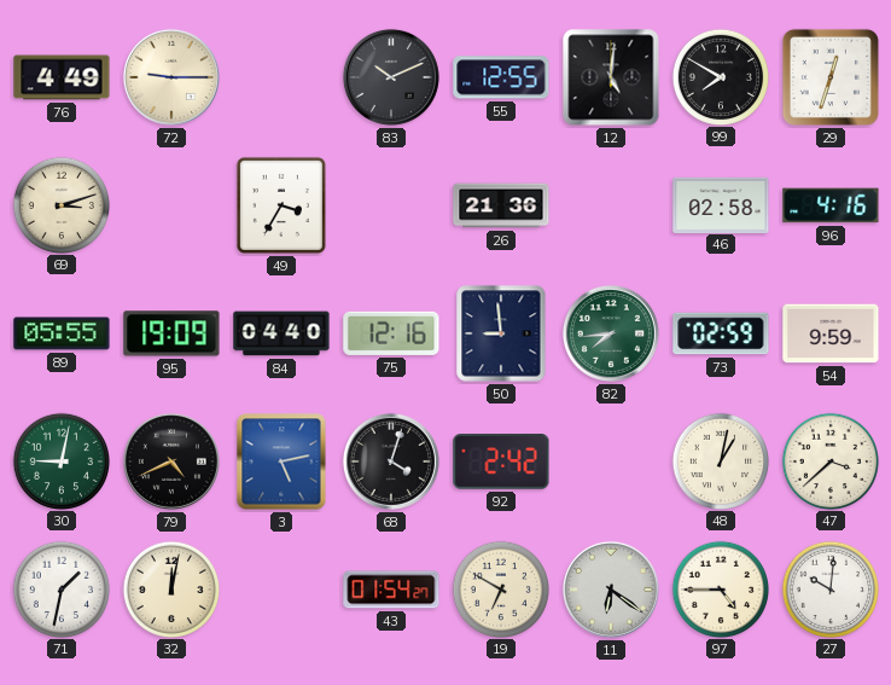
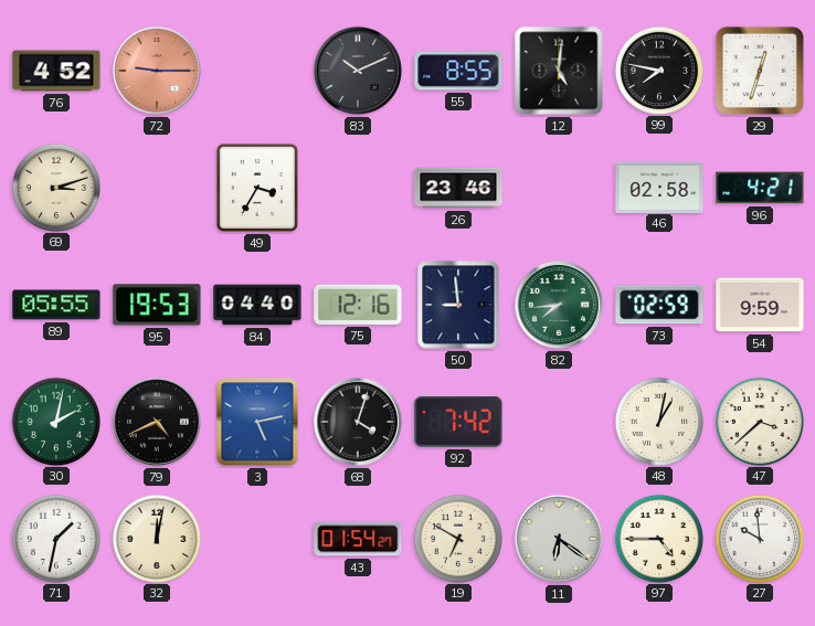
76: 4:49 -> 4:52 (56, 71)
72 dial: cream -> salmon (157, 71)
55: 12:55 -> 8:55 (458, 71)
99: 7:50 -> 7:47 (658, 70)
26: 21:36 -> 23:46 (458, 188)
96: 4:16 -> 4:21 (760, 188)
95: 19:09 -> 19:53 (157, 305)
30: 9:02 -> 2:02 (55, 421)
92: 2:42 -> 7:42 (458, 422)
27: 10:01 -> 9:59 (759, 538)
